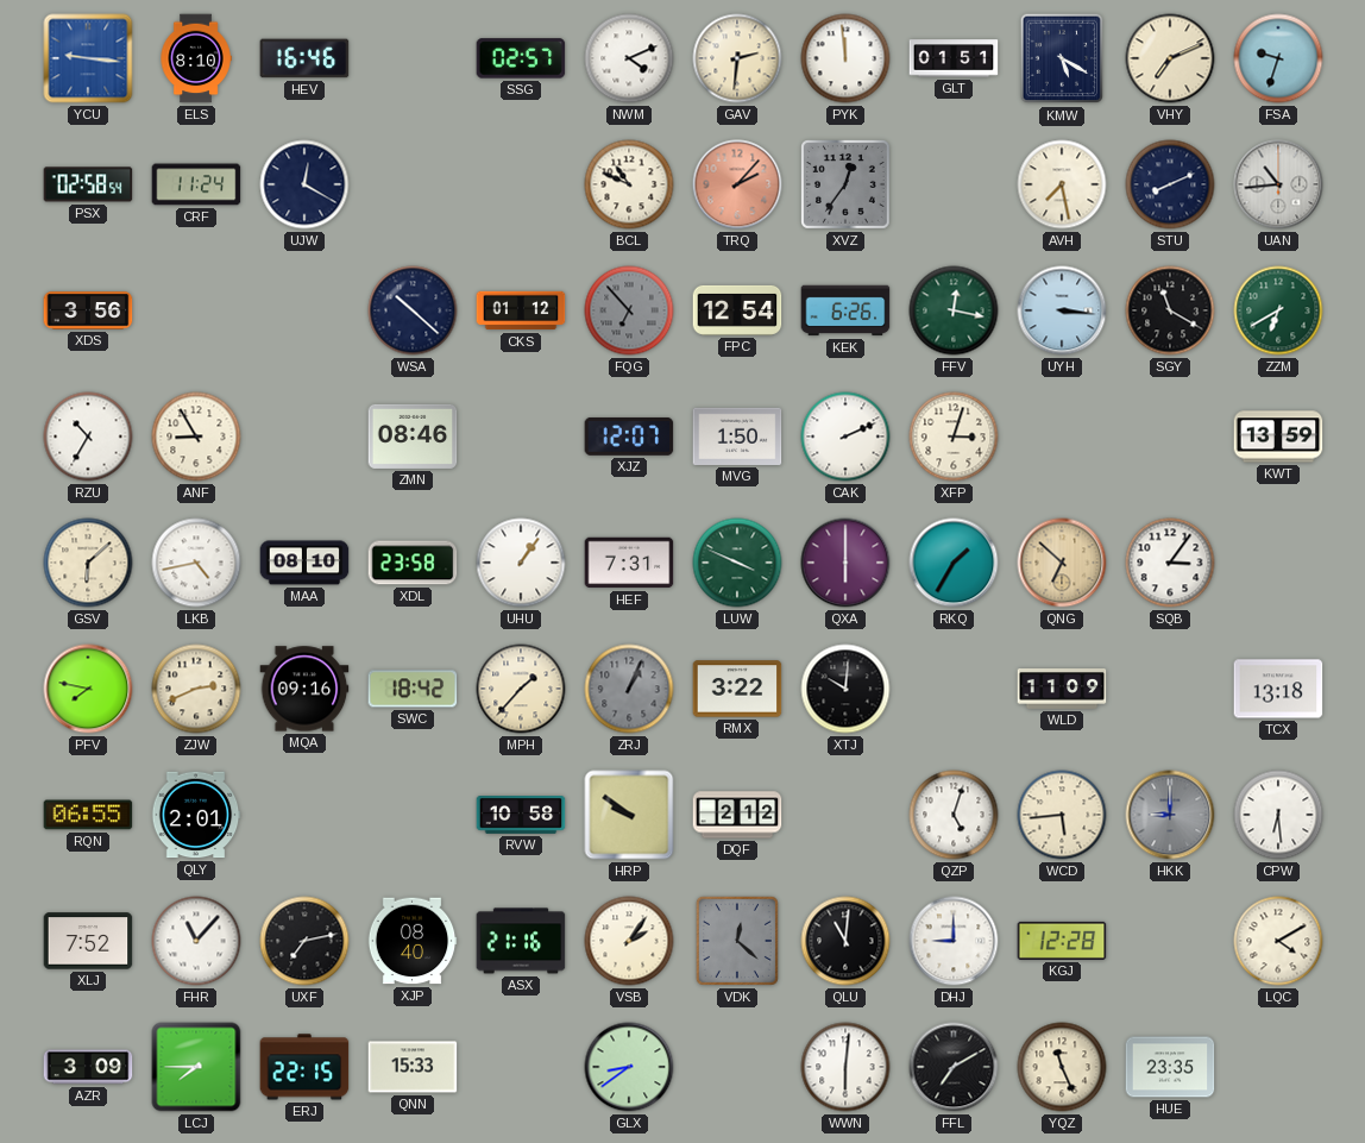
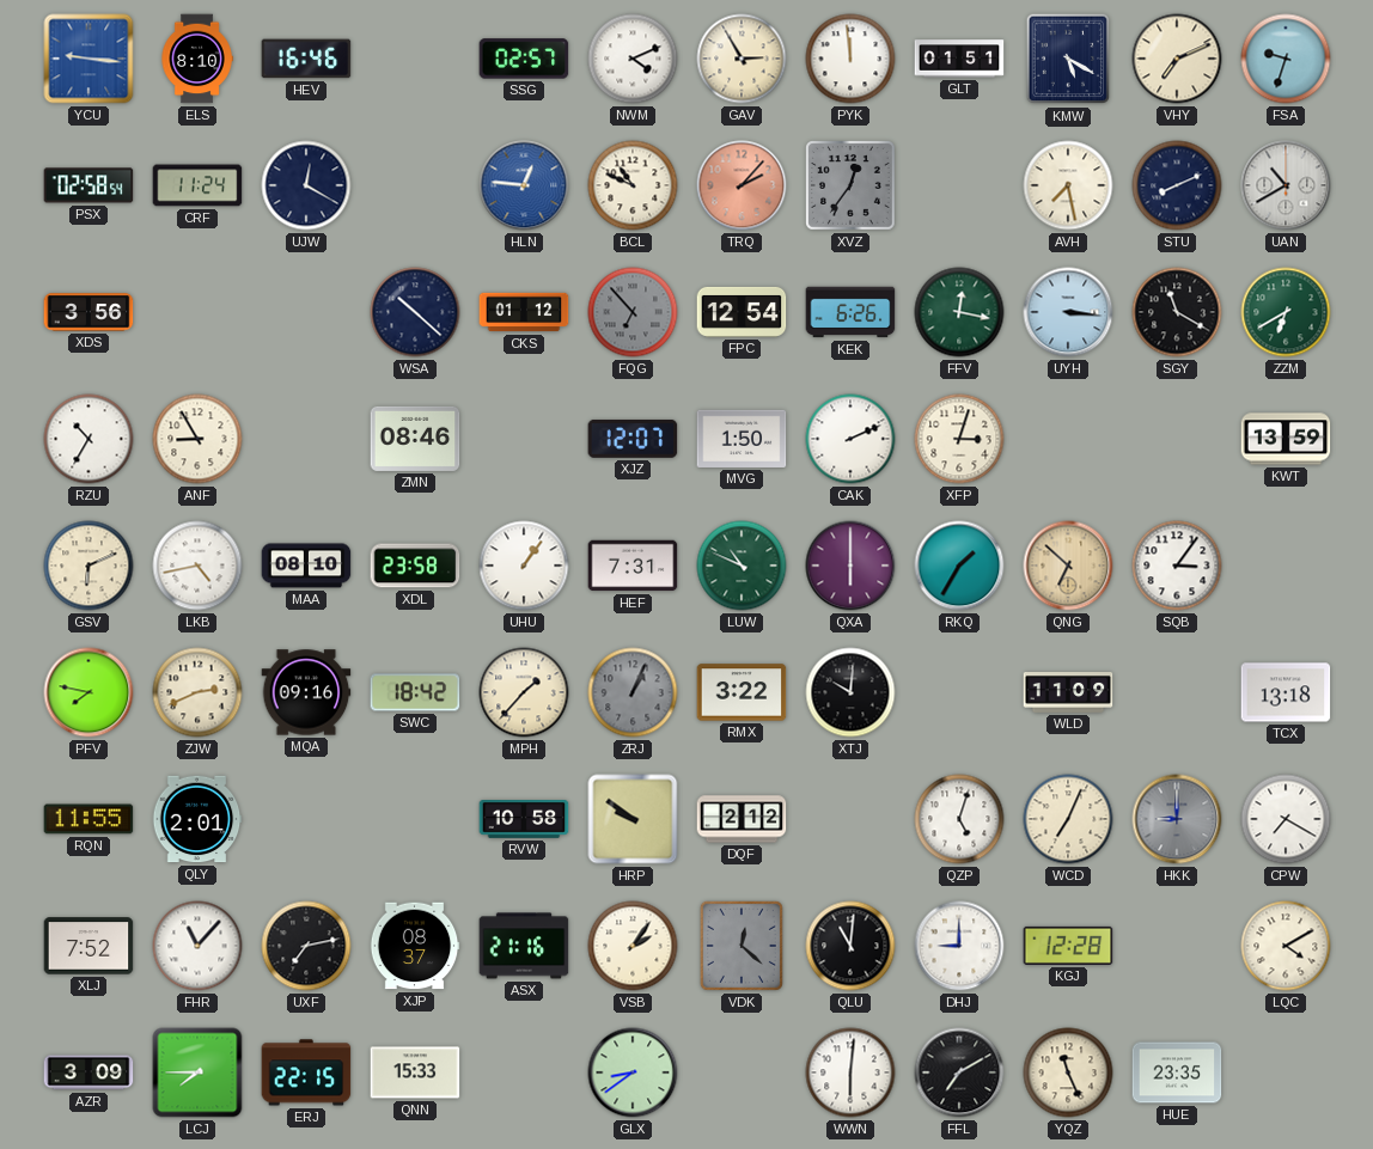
GAV: 2:31 -> 2:55 (742, 59)
HLN: none -> 12:46 (524, 185)
UAN: 10:44 -> 10:40 (1286, 185)
GSV: 6:08 -> 6:11 (89, 566)
LUW: 3:49 -> 10:49 (742, 566)
RQN: 06:55 -> 11:55 (89, 819)
WCD: 5:44 -> 7:04 (1068, 819)
CPW: 6:29 -> 7:20 (1286, 819)
XJP: 08:40 -> 08:37 (415, 946)
